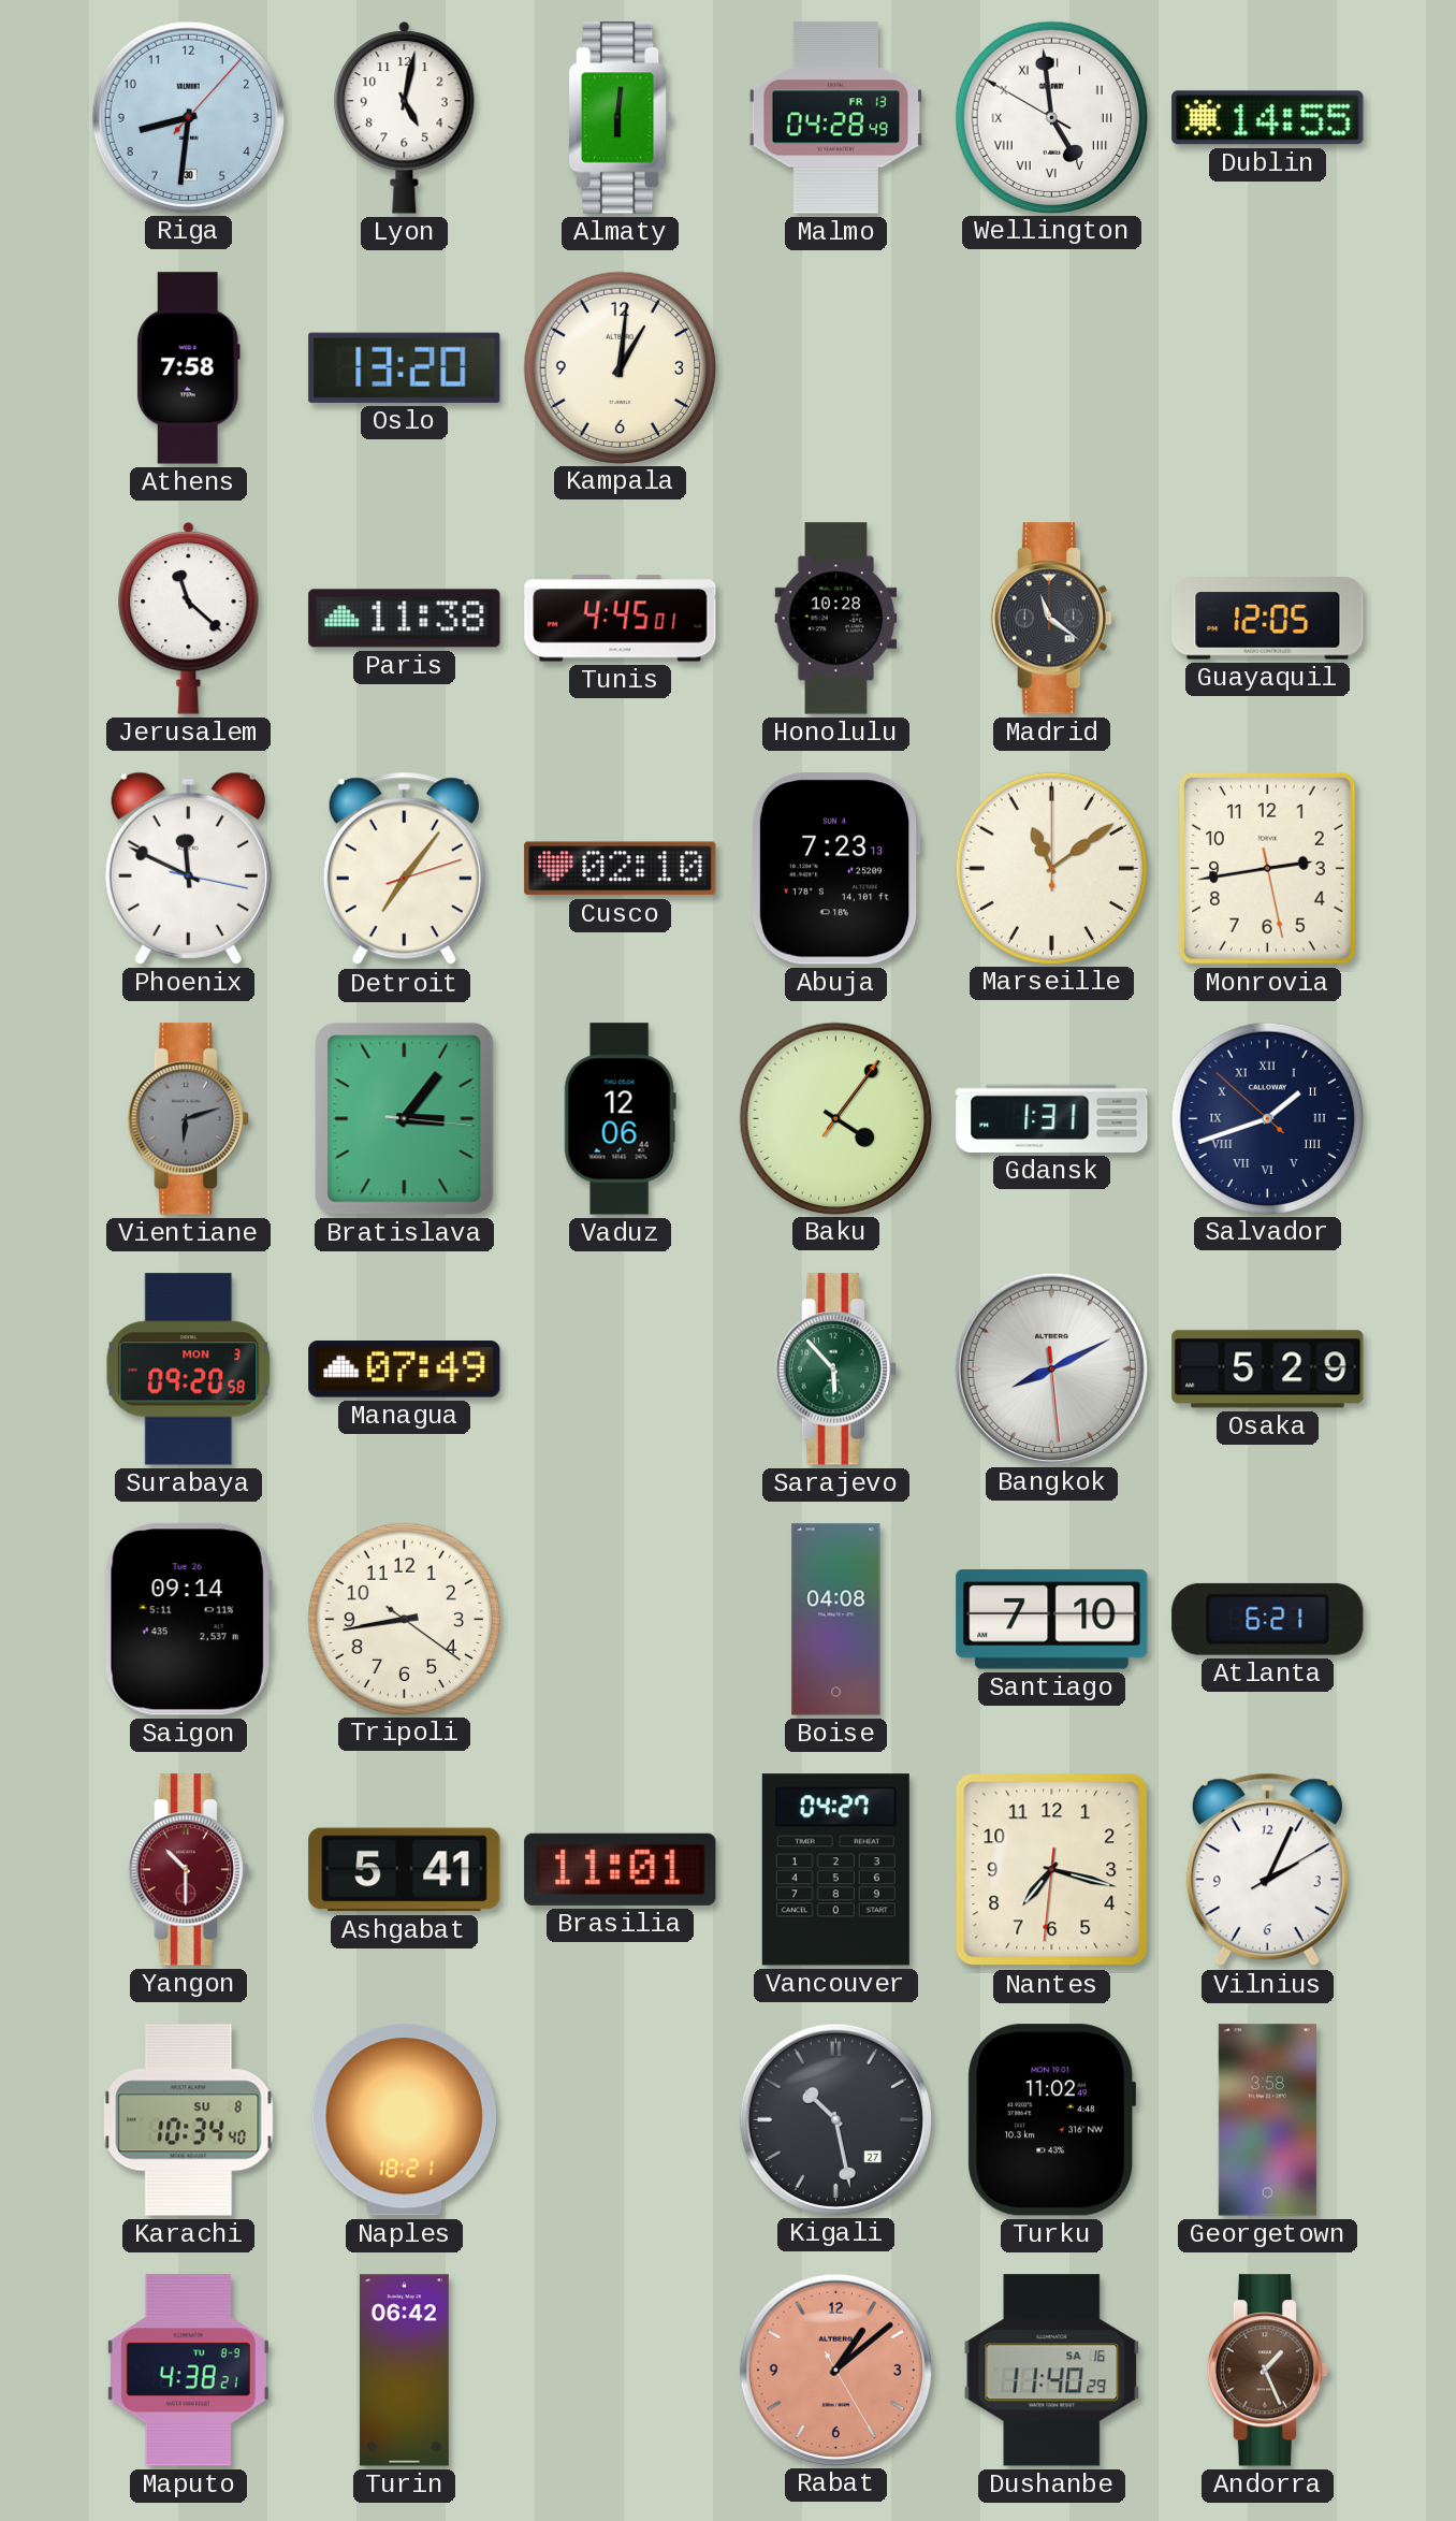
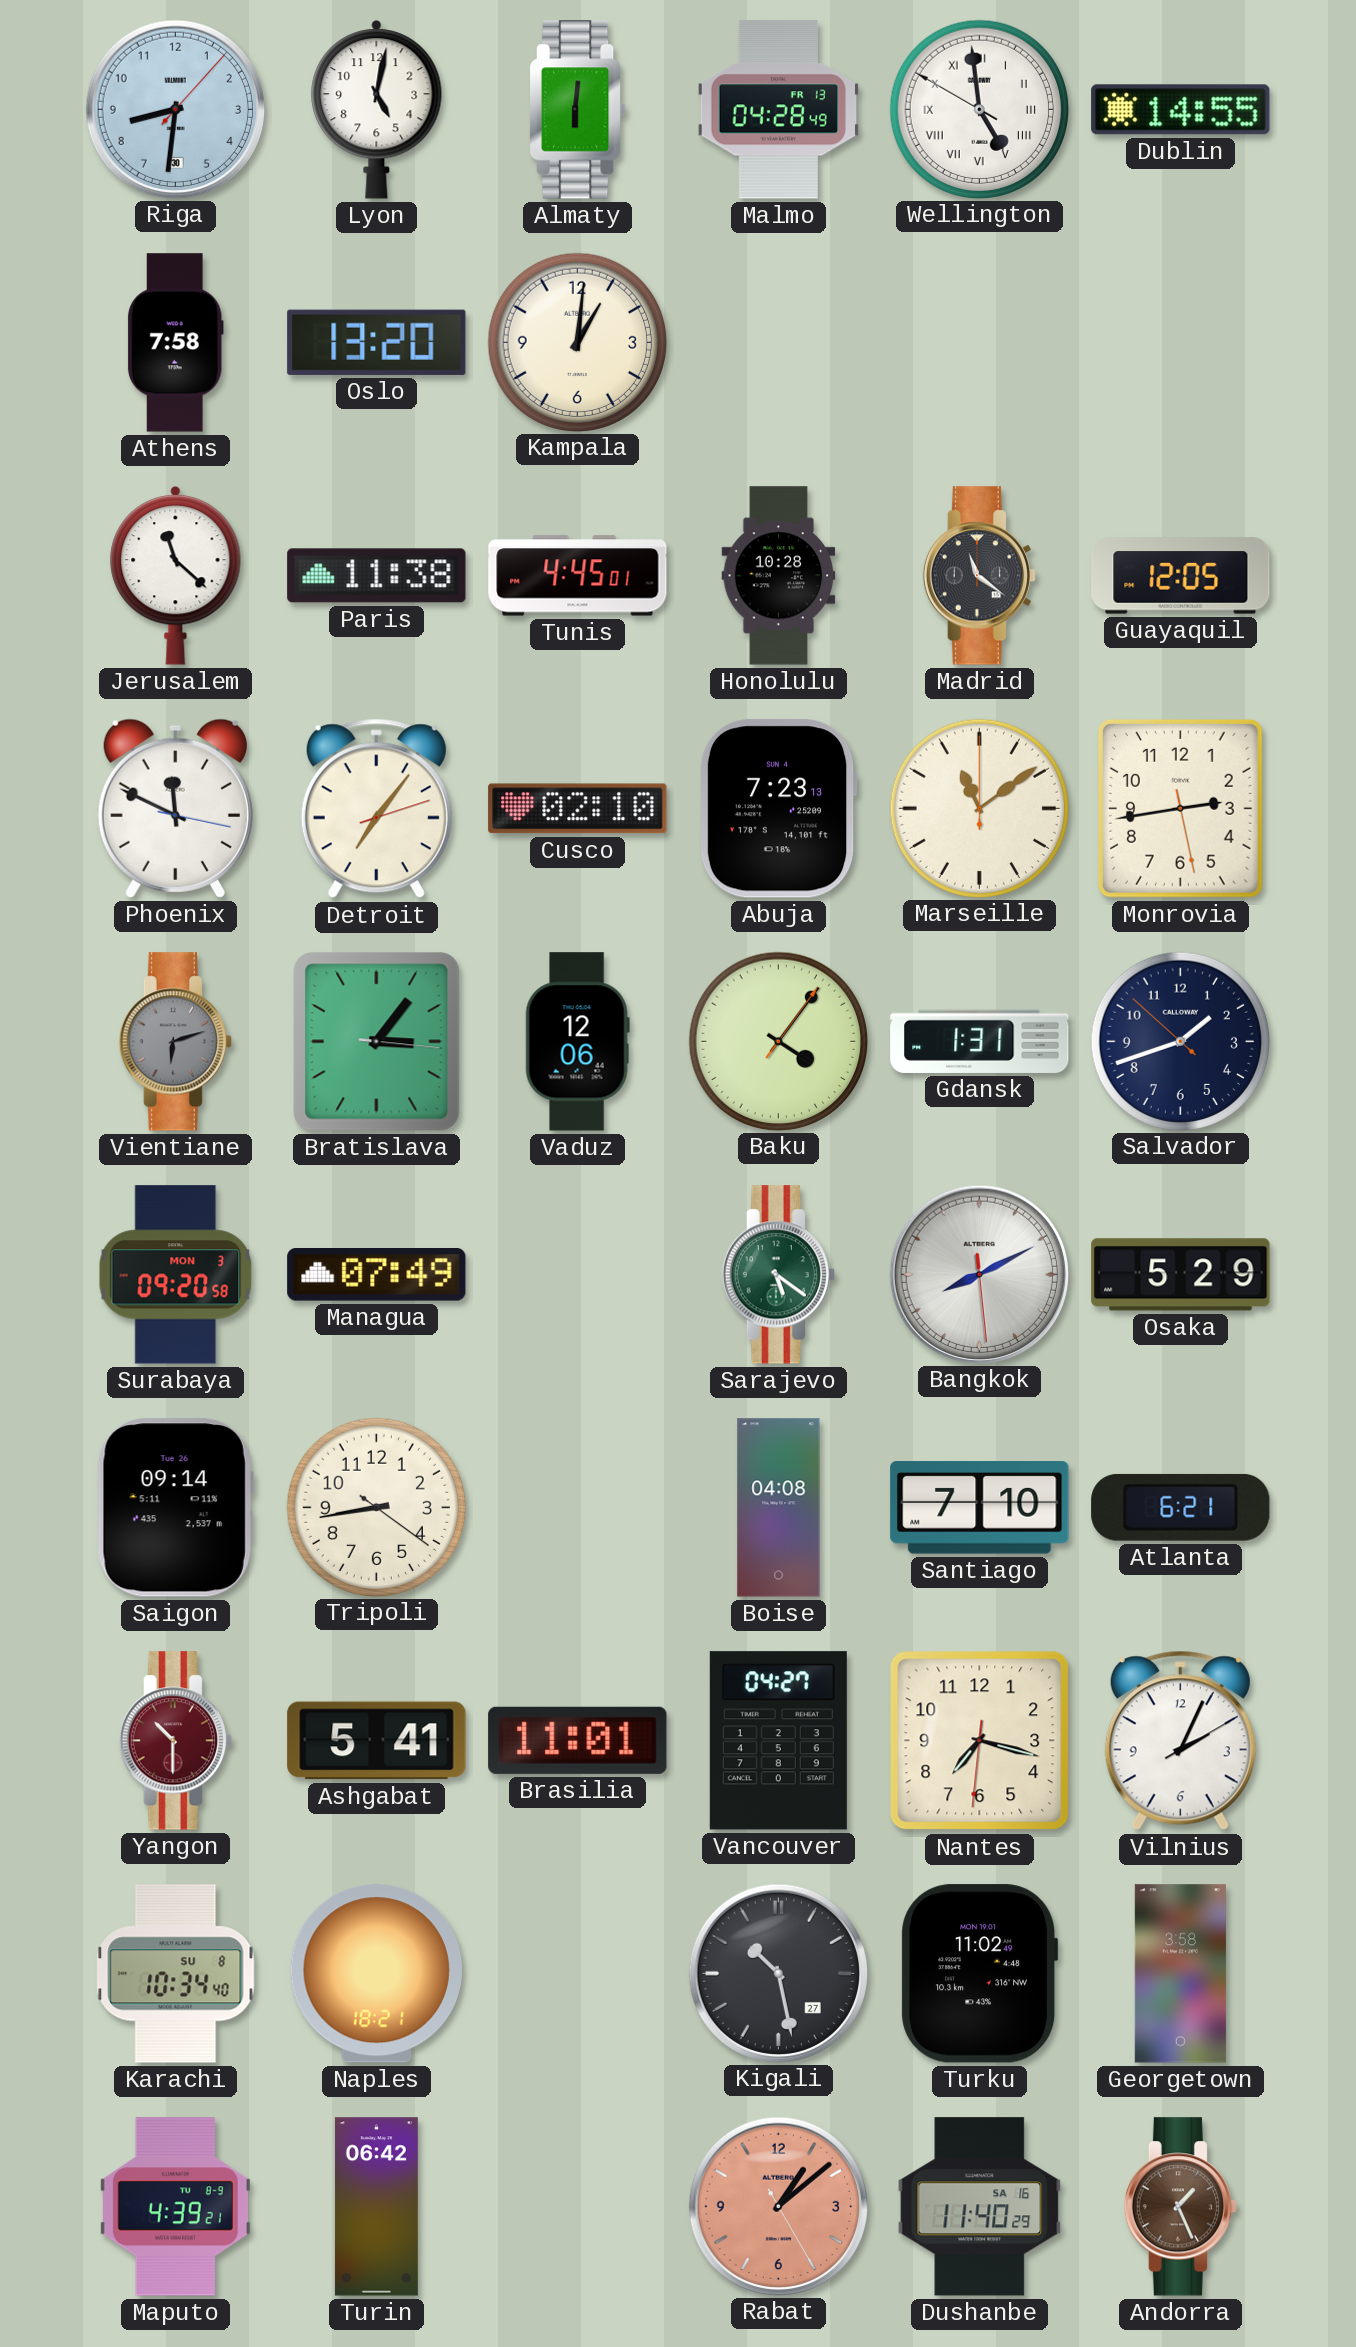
Salvador numerals: Roman -> Arabic (1180, 1041)
Sarajevo: 5:53 -> 5:21 (778, 1275)
Maputo: 4:38 -> 4:39 (175, 2207)
